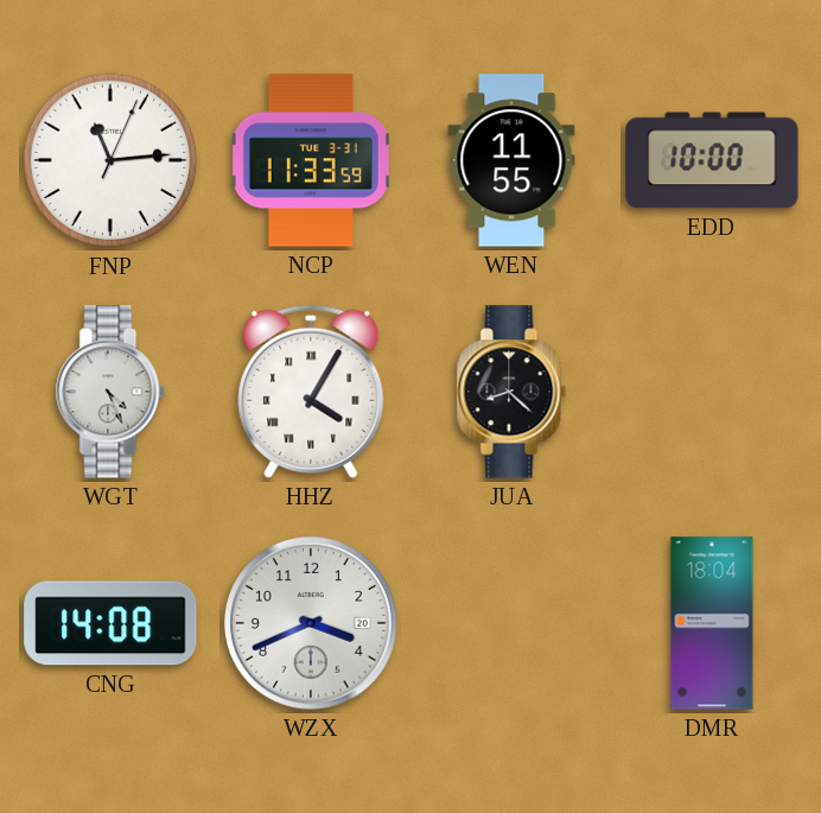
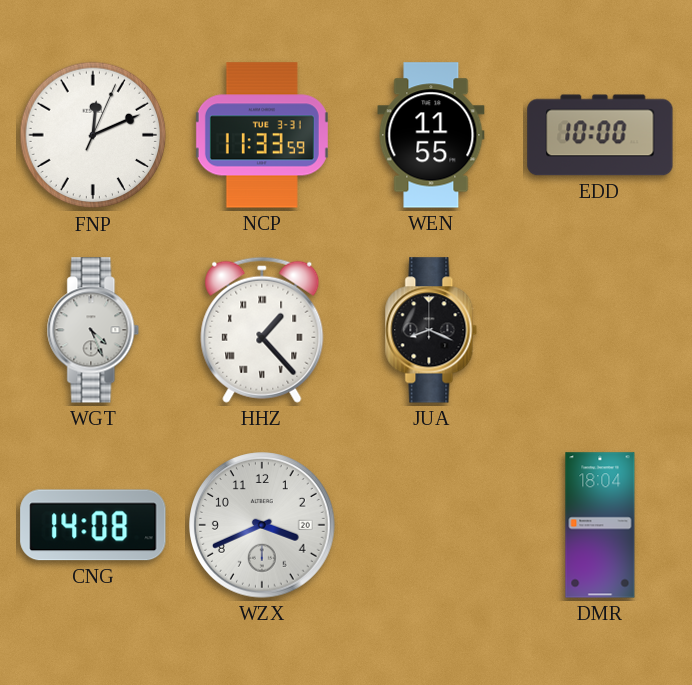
FNP: 11:14 -> 12:11 (93, 135)
HHZ: 4:05 -> 1:23 (262, 330)
JUA: 8:22 -> 8:19 (431, 330)
